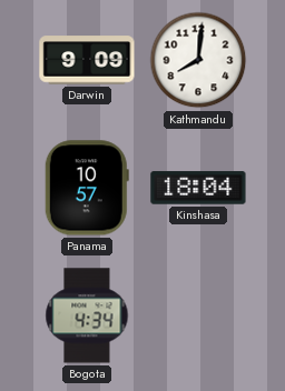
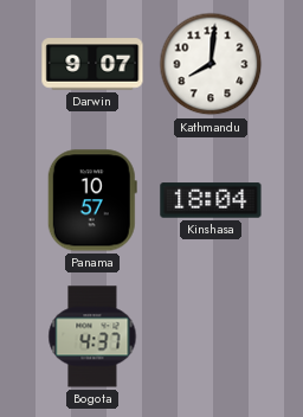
Darwin: 9:09 -> 9:07 (92, 64)
Bogota: 4:34 -> 4:37 (92, 336)
